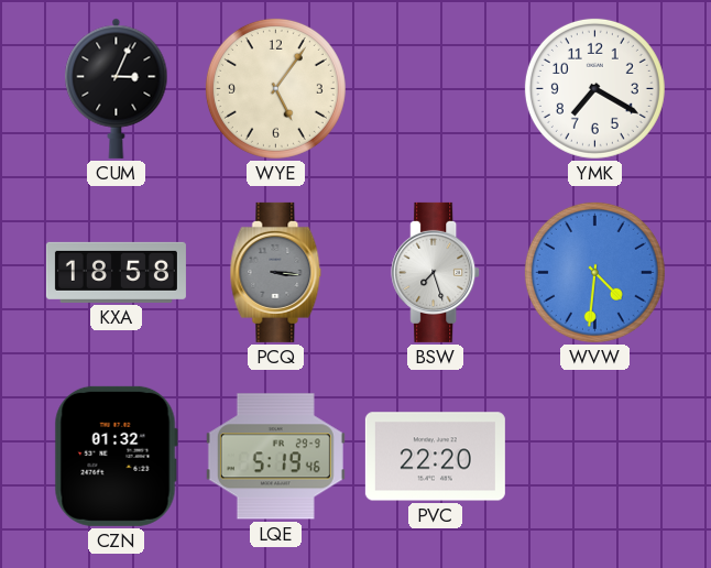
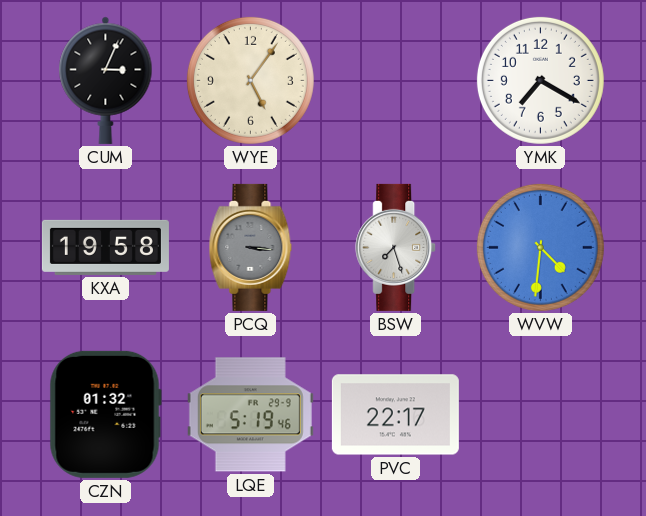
KXA: 18:58 -> 19:58 (105, 247)
PVC: 22:20 -> 22:17 (395, 415)
